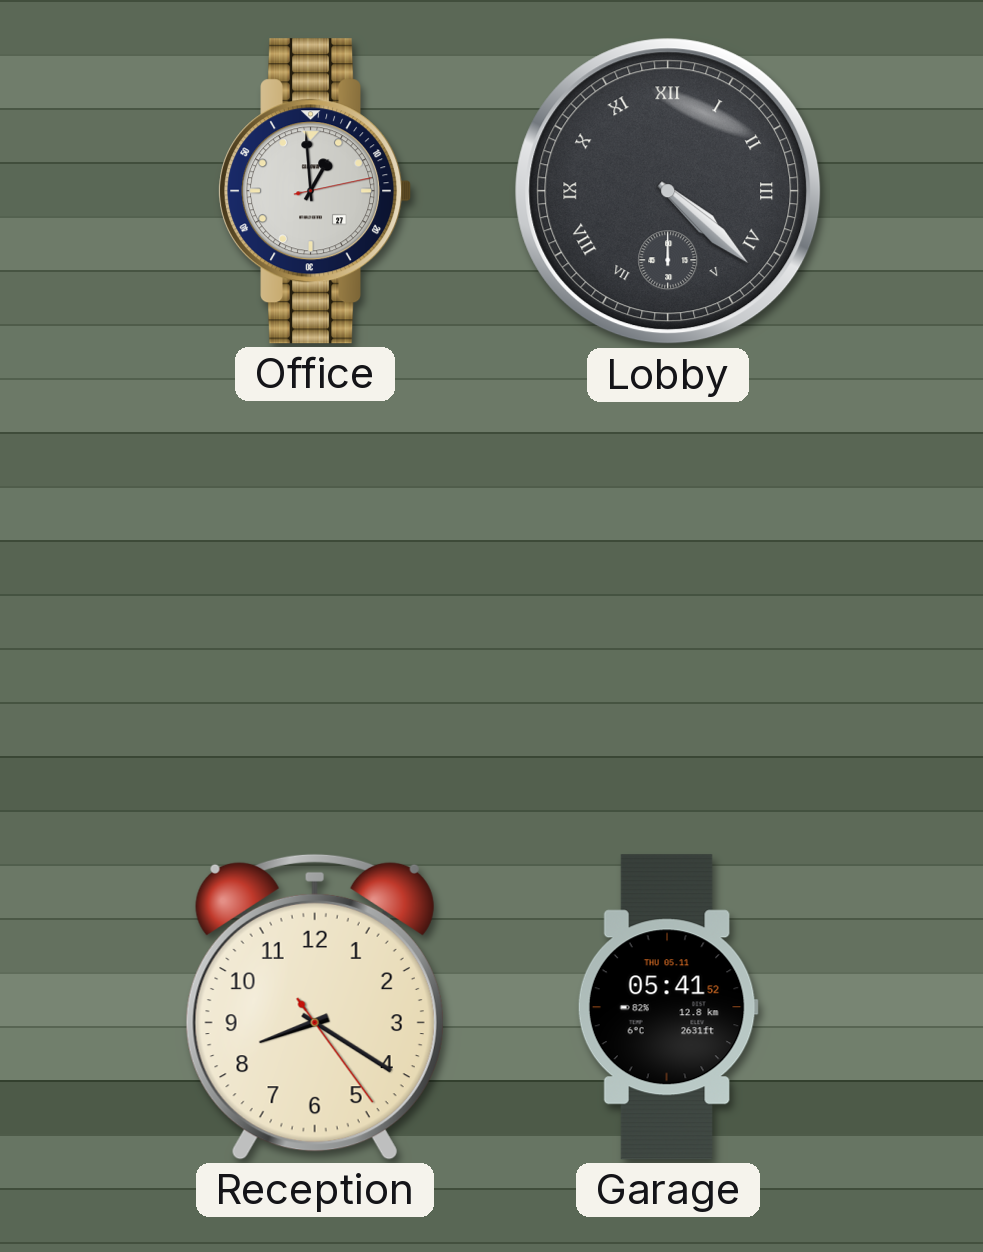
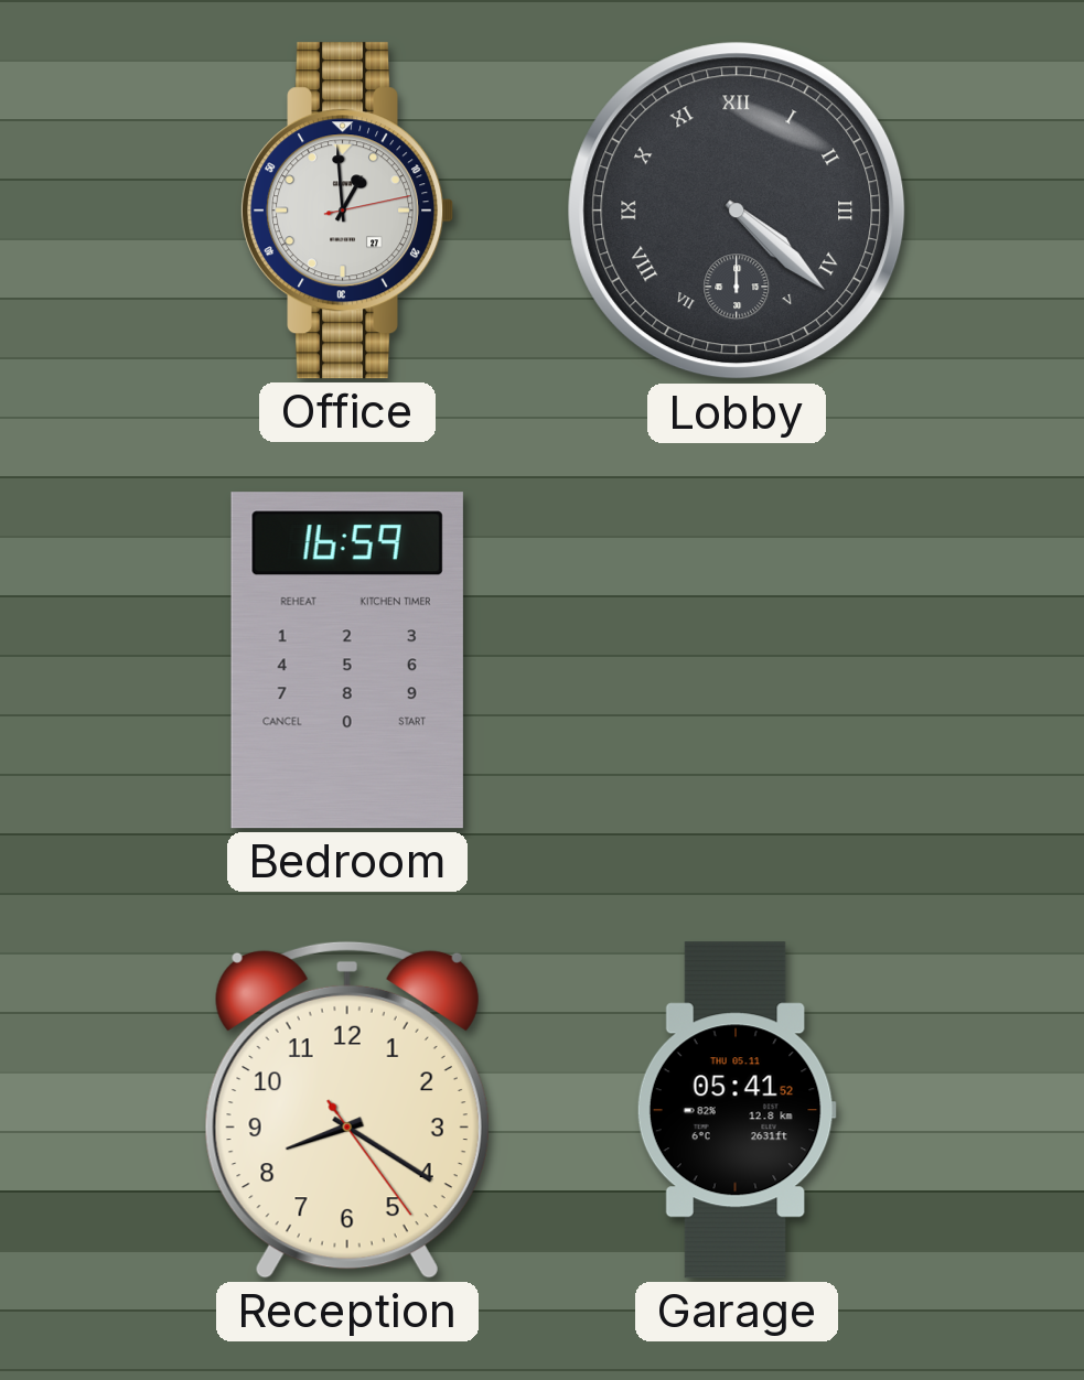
Bedroom: none -> 16:59 (347, 660)
